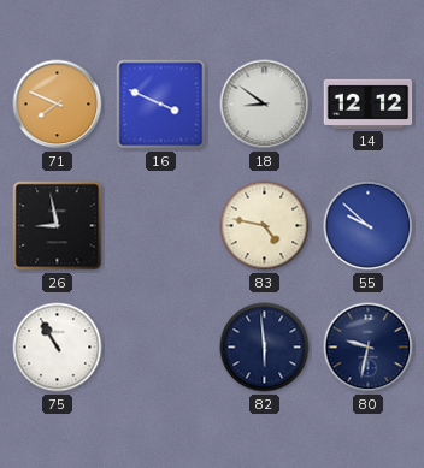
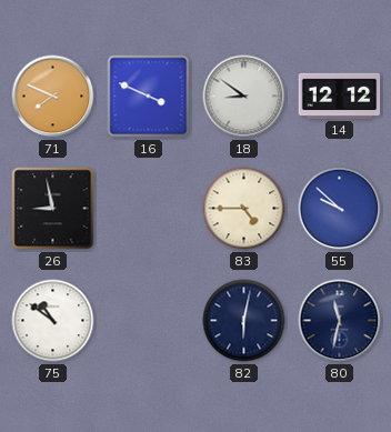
83: 4:47 -> 4:45 (244, 209)
75: 10:55 -> 10:51 (53, 321)
82: 5:59 -> 6:02 (244, 321)
80: 9:32 -> 11:32 (340, 321)
